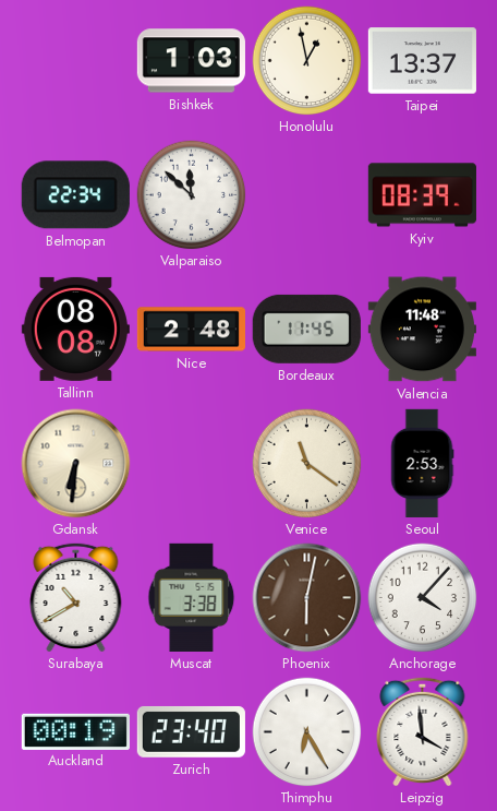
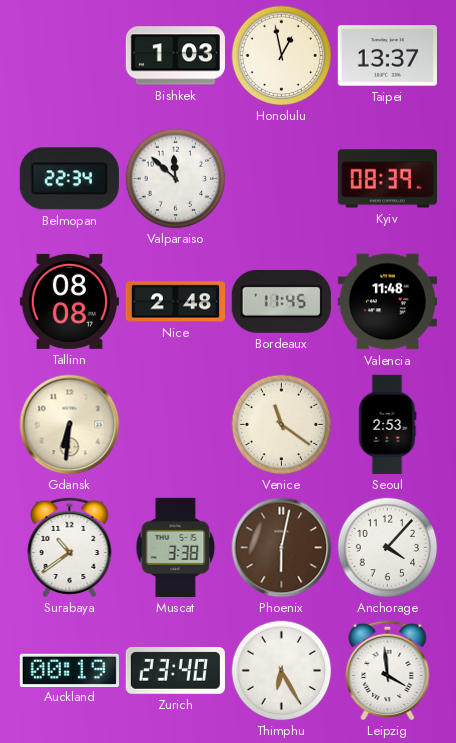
Surabaya: 10:40 -> 10:39 (70, 547)
